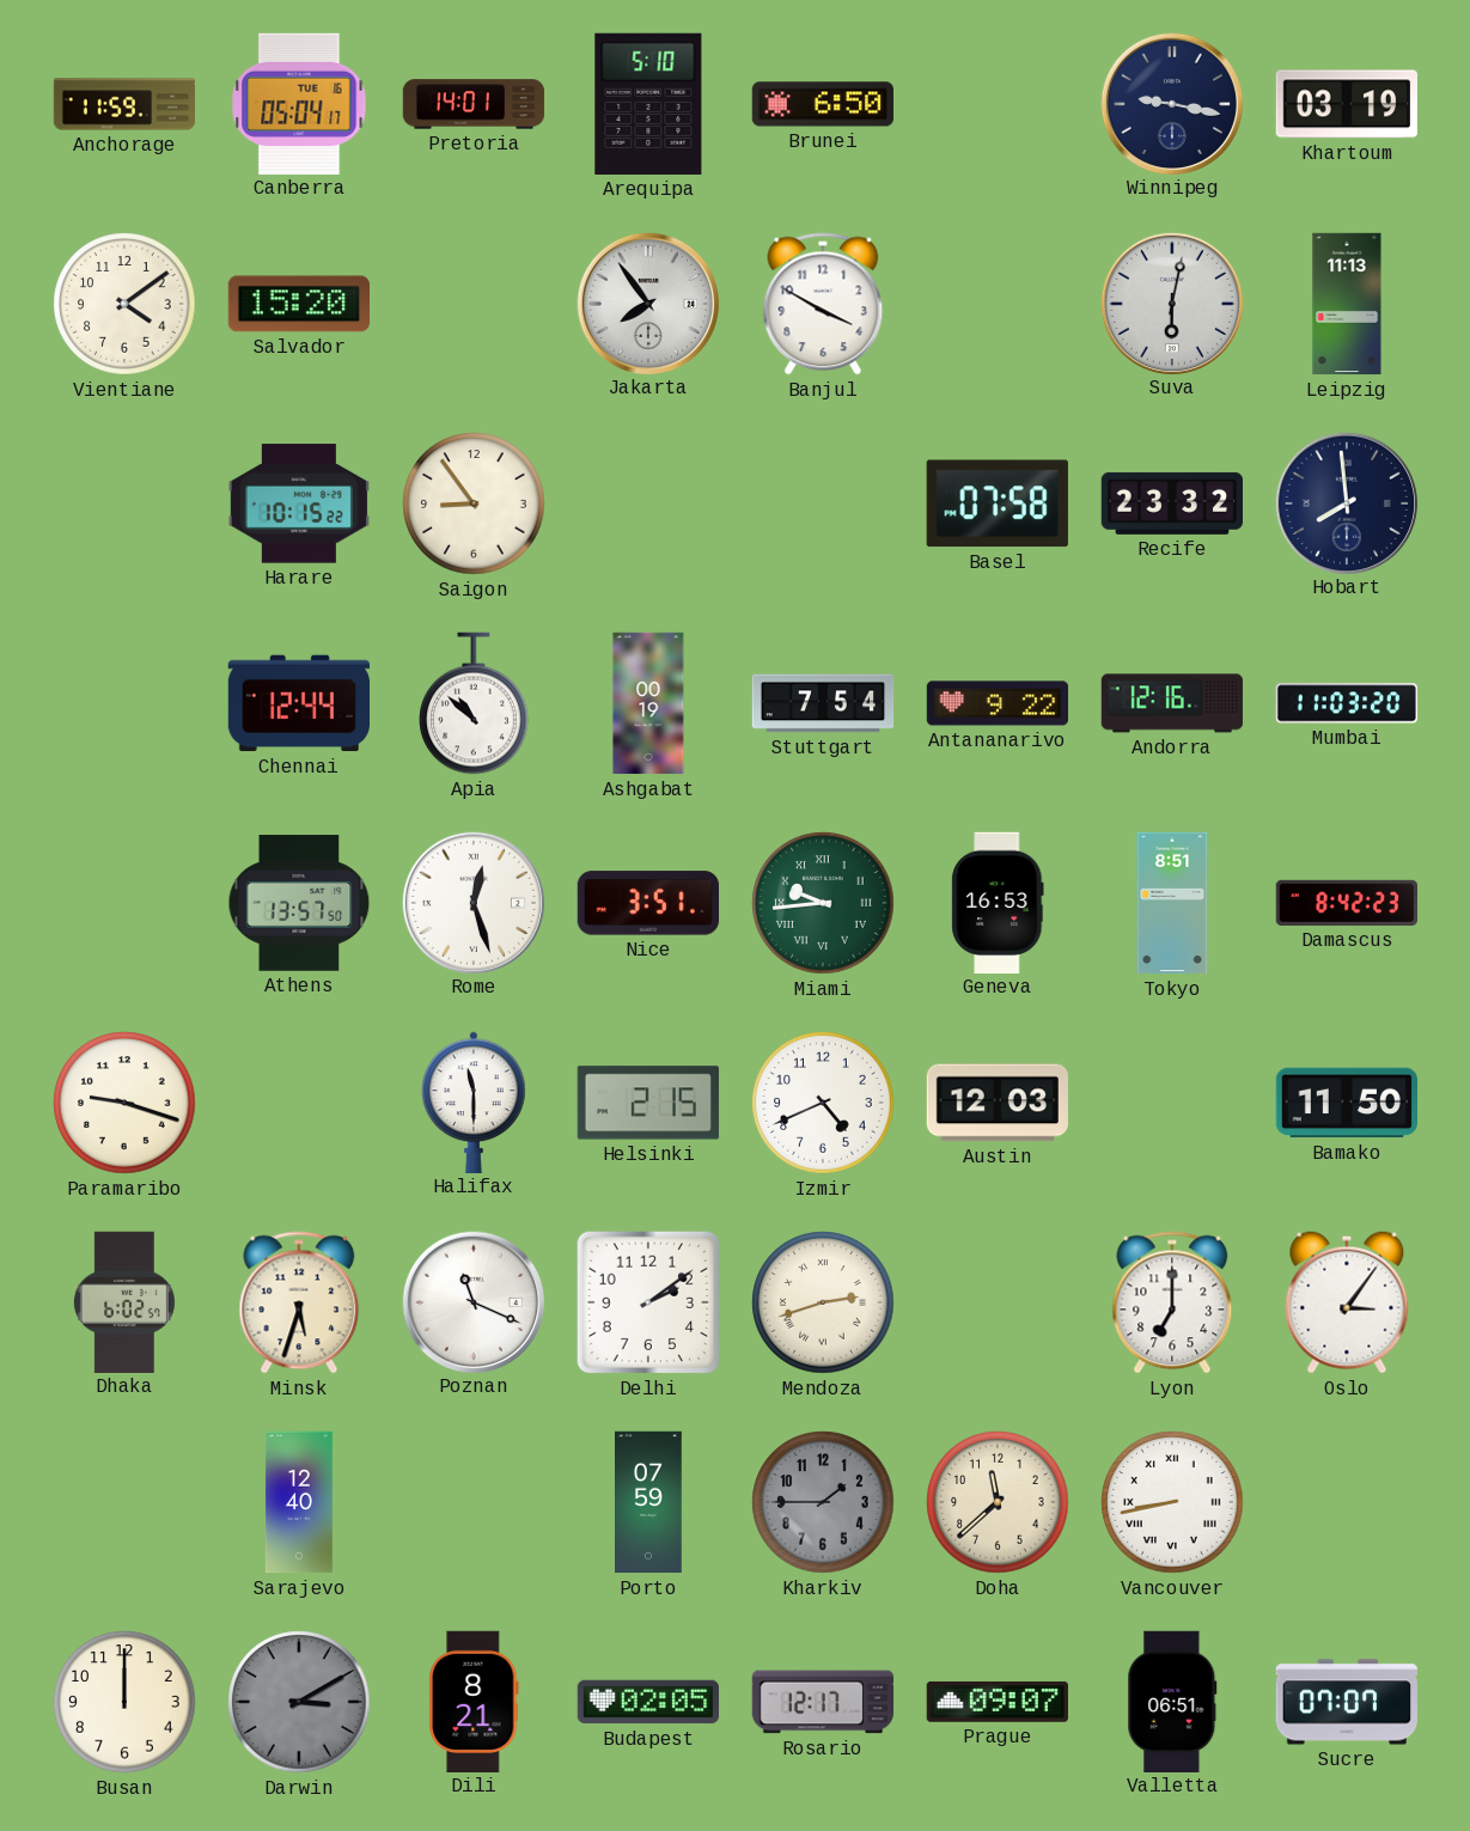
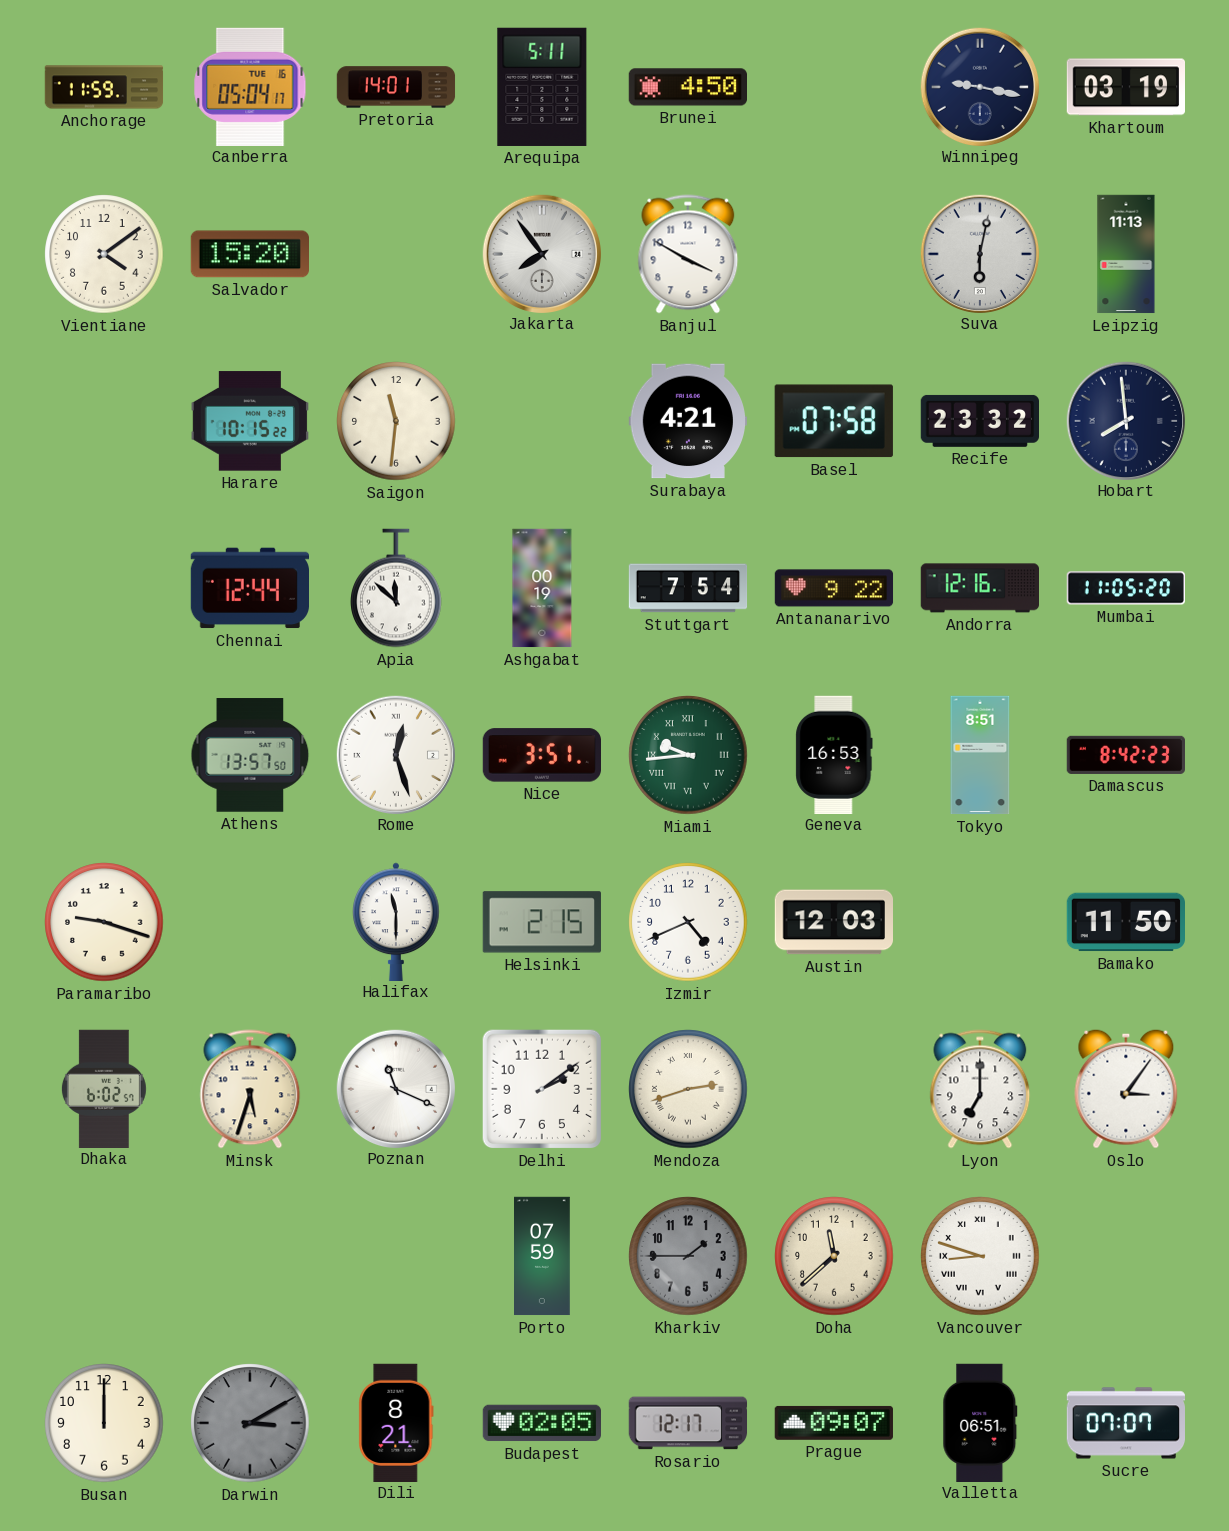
Arequipa: 5:10 -> 5:11 (542, 87)
Brunei: 6:50 -> 4:50 (688, 87)
Saigon: 8:54 -> 11:31 (396, 421)
Surabaya: none -> 4:21 (687, 421)
Apia: 10:52 -> 11:52 (396, 588)
Mumbai: 11:03 -> 11:05 (1126, 588)
Sarajevo: 12:40 -> none (299, 1502)
Vancouver: 8:43 -> 8:48 (980, 1256)
